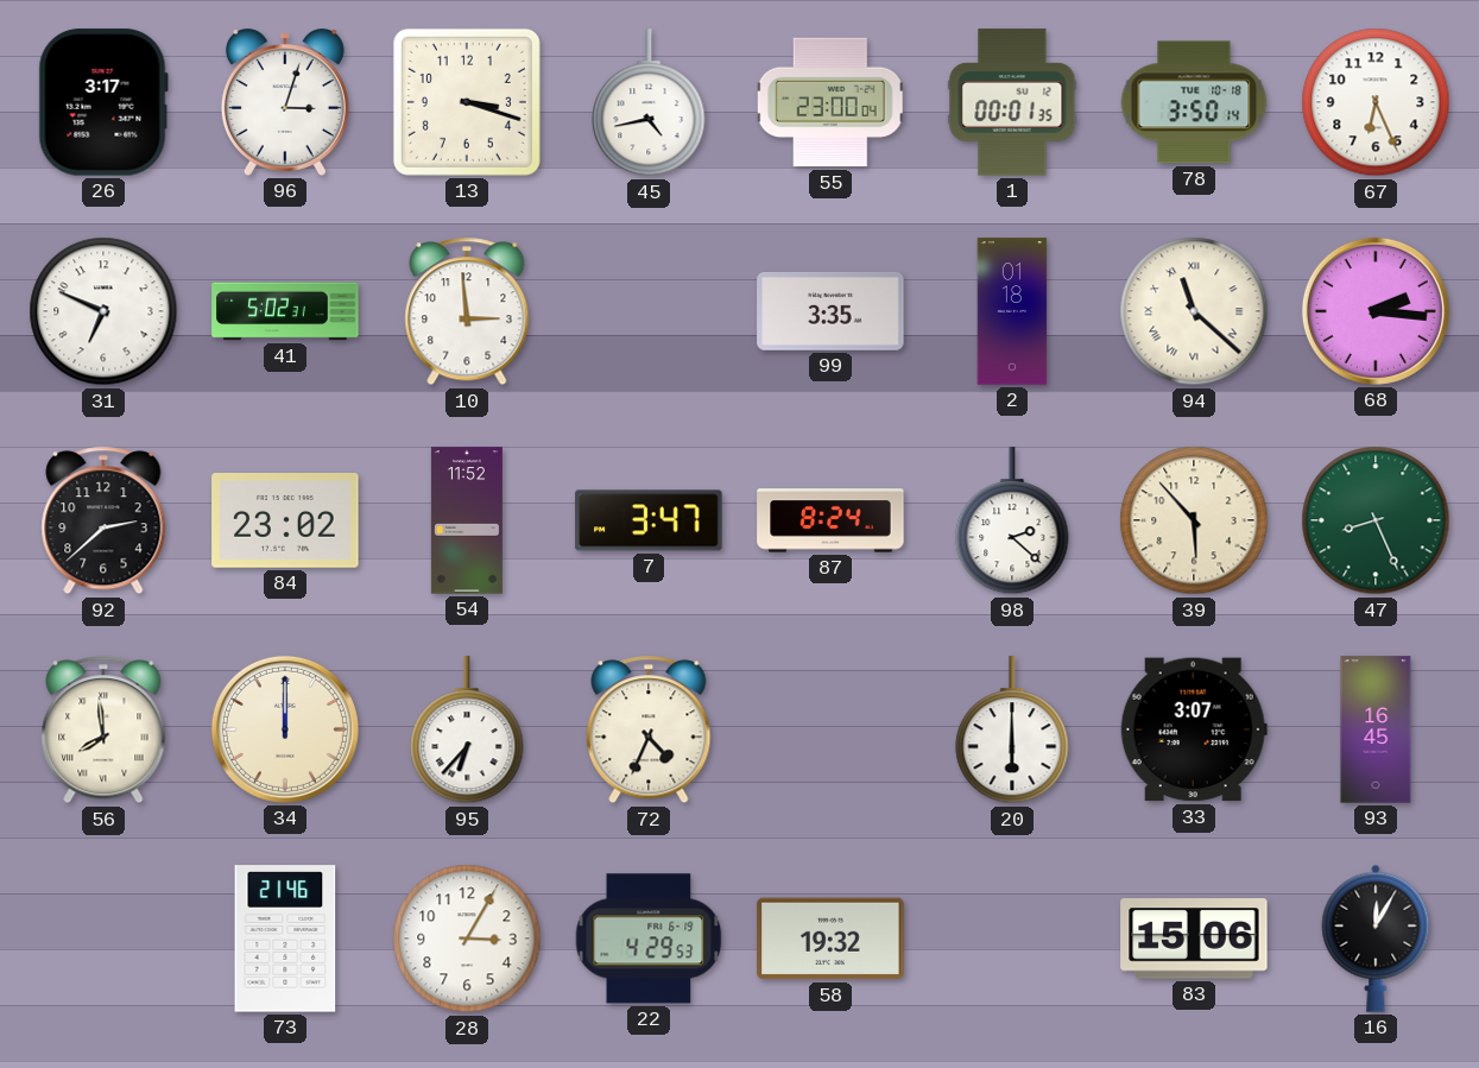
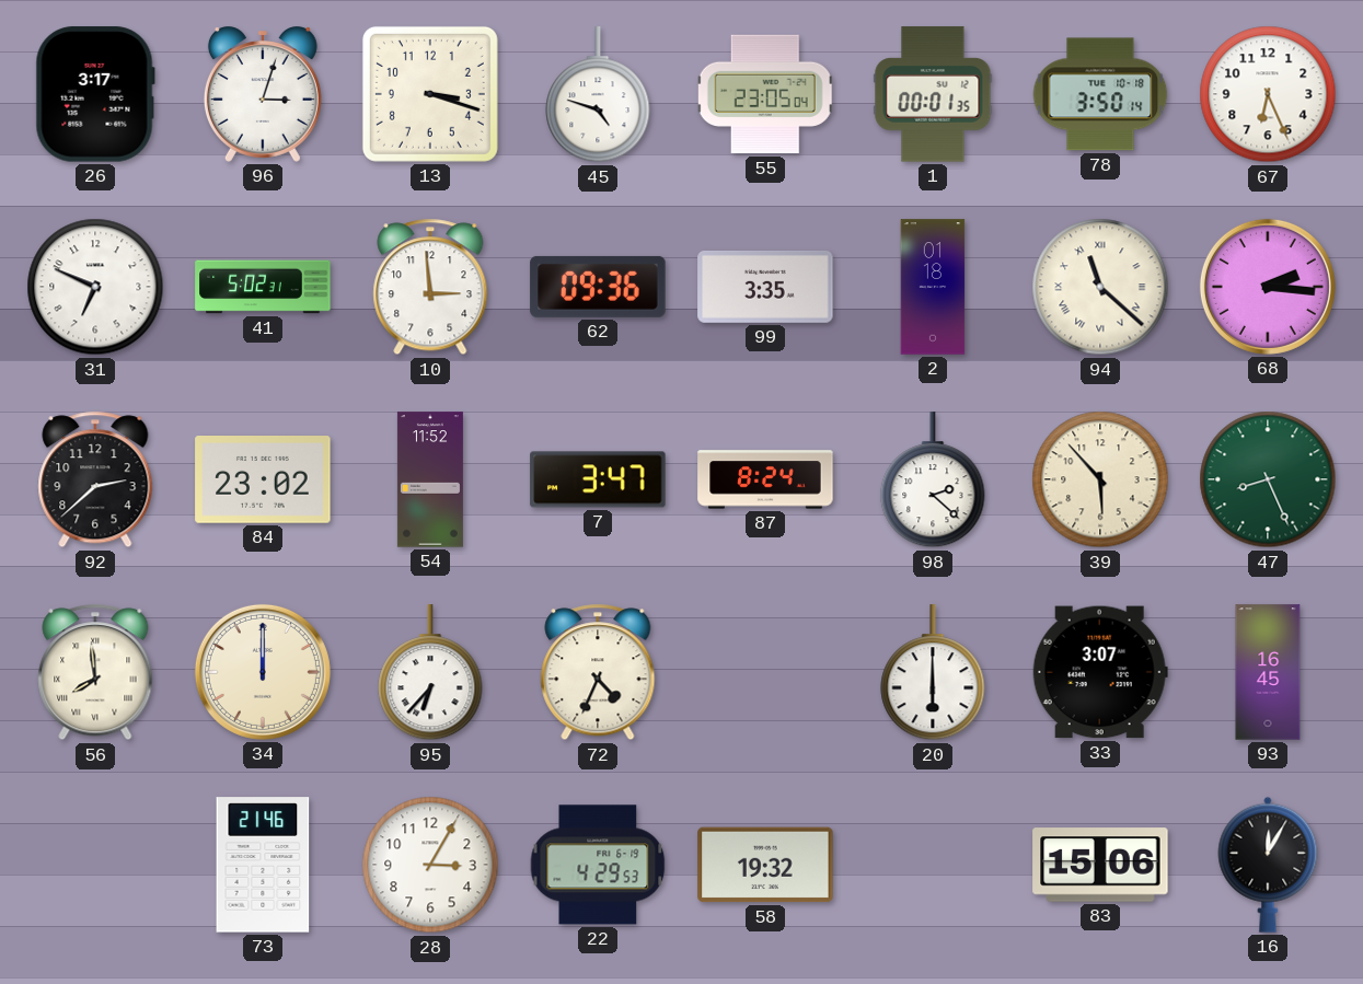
45: 4:43 -> 4:48 (598, 95)
55: 23:00 -> 23:05 (765, 94)
62: none -> 09:36 (598, 287)
